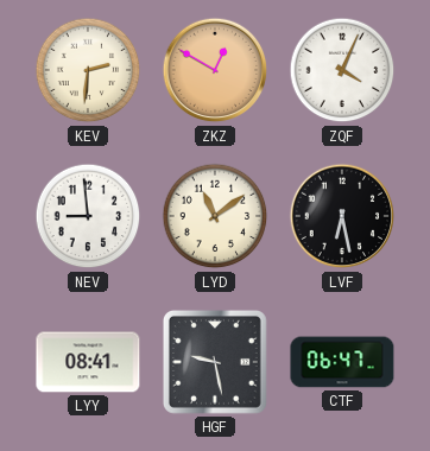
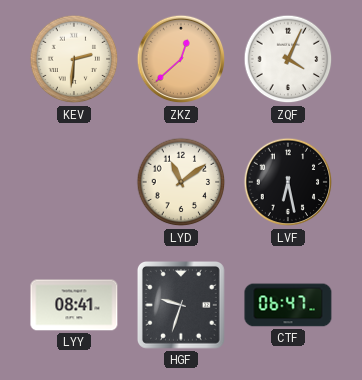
ZKZ: 12:50 -> 12:38 (181, 59)
NEV: 8:59 -> none (88, 216)
HGF: 9:28 -> 9:33 (182, 306)
